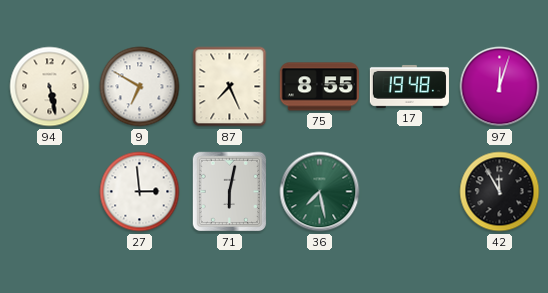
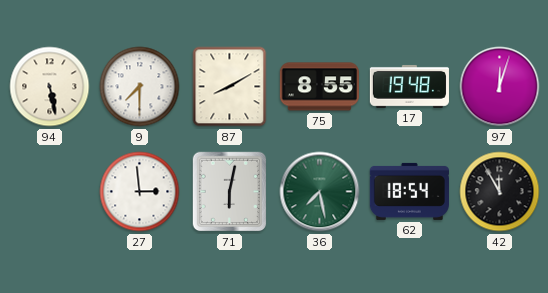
9: 6:50 -> 7:30 (140, 87)
87: 7:26 -> 8:10 (230, 87)
62: none -> 18:54 (409, 191)
